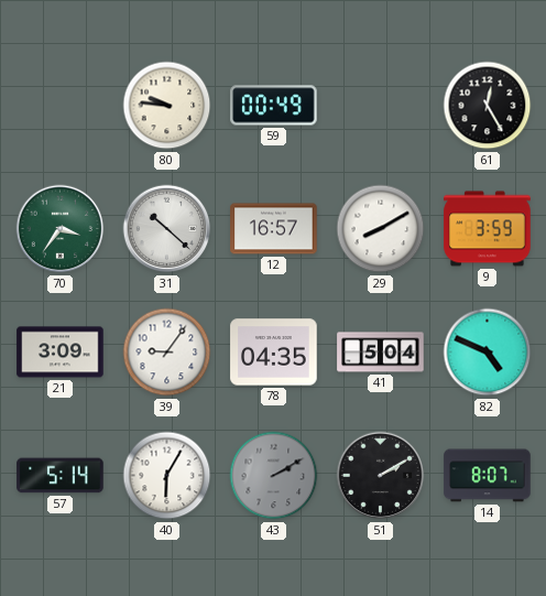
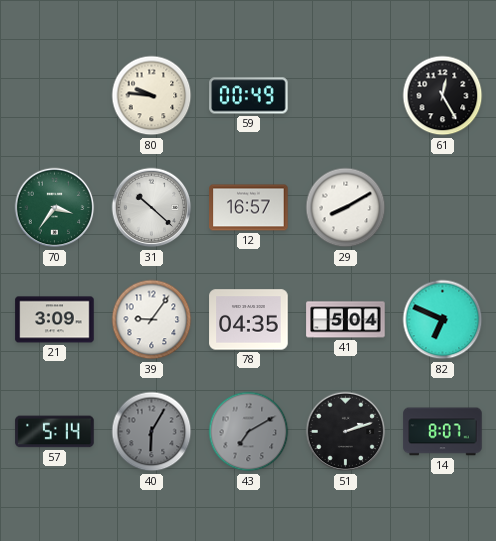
9: 3:59 -> none (488, 229)
82: 4:49 -> 6:49 (443, 320)
40 dial: white -> grey (152, 432)
43: 2:10 -> 7:10 (249, 432)
51: 2:10 -> 2:12 (346, 432)
